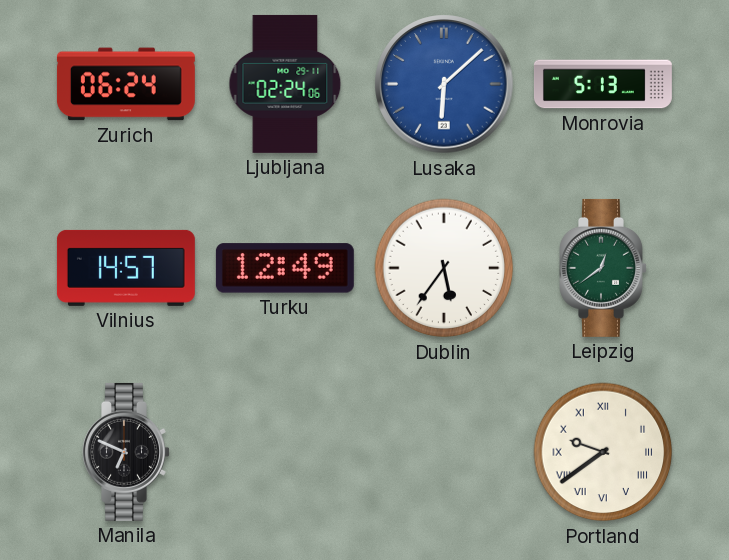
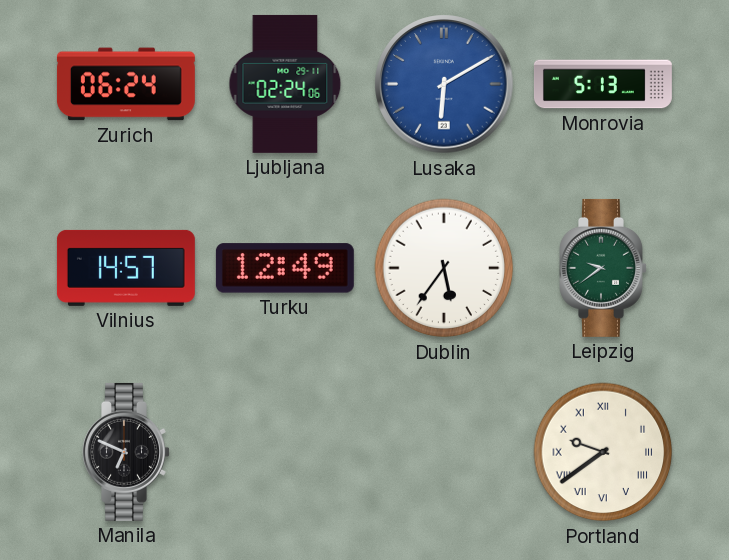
Lusaka: 6:08 -> 6:10 (444, 84)
Leipzig: 12:39 -> 9:39 (603, 268)
